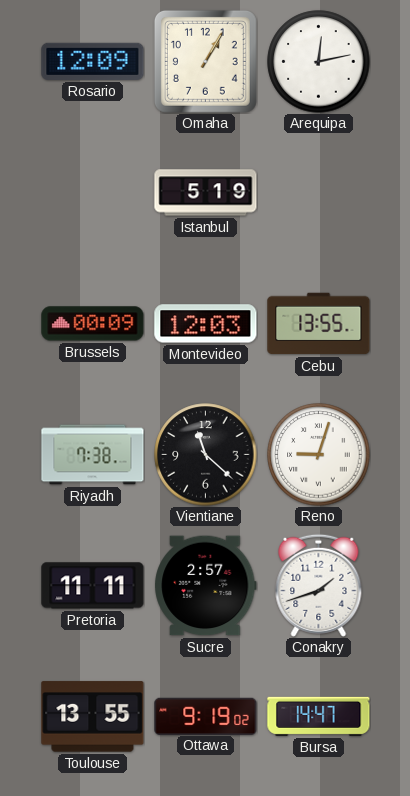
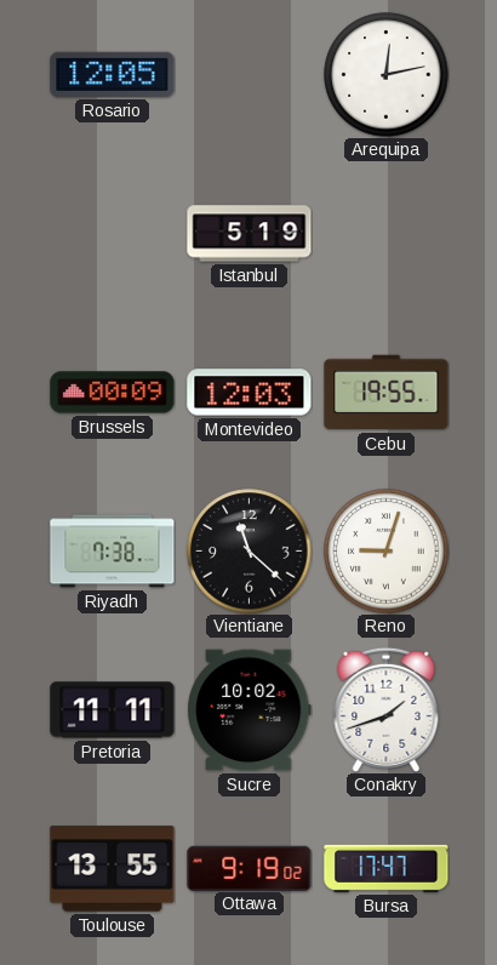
Rosario: 12:09 -> 12:05 (113, 74)
Omaha: 1:05 -> none (205, 61)
Cebu: 13:55 -> 19:55 (387, 393)
Sucre: 2:57 -> 10:02 (250, 710)
Bursa: 14:47 -> 17:47 (387, 868)
